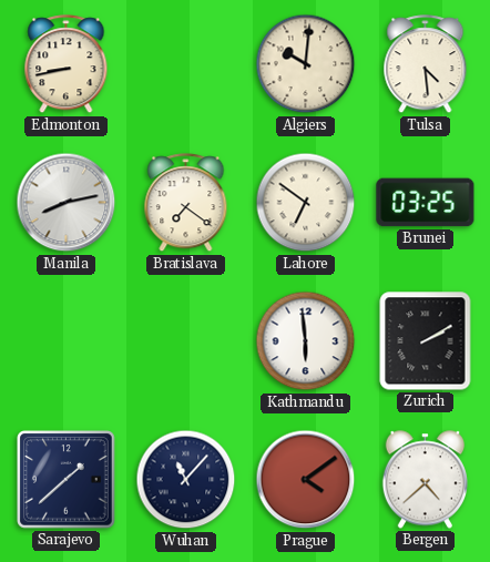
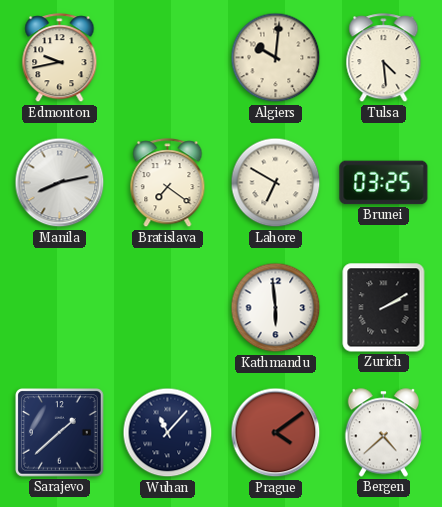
Edmonton: 8:43 -> 9:43 (60, 58)
Lahore: 6:51 -> 6:50 (276, 183)
